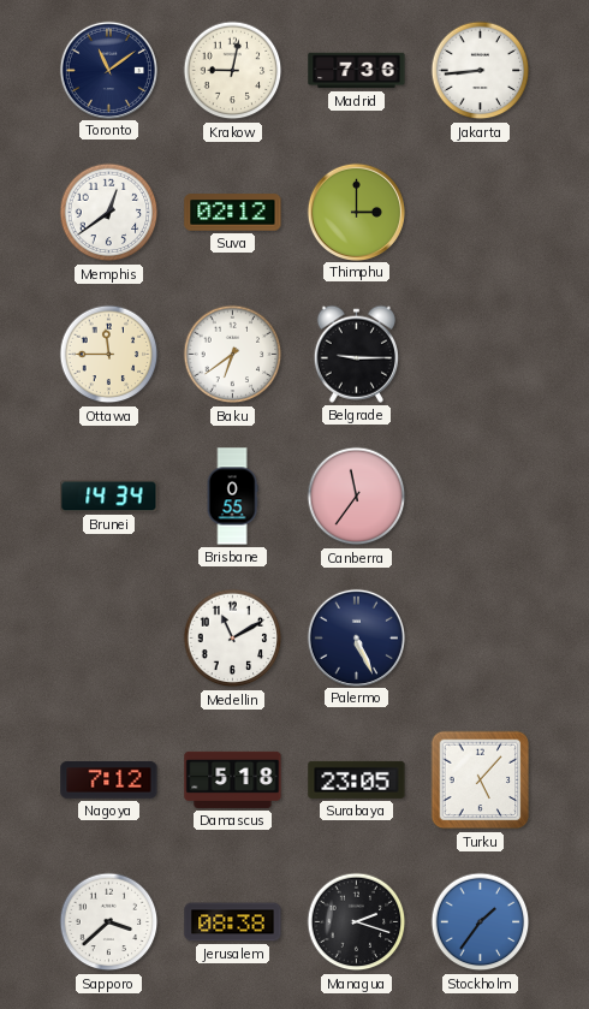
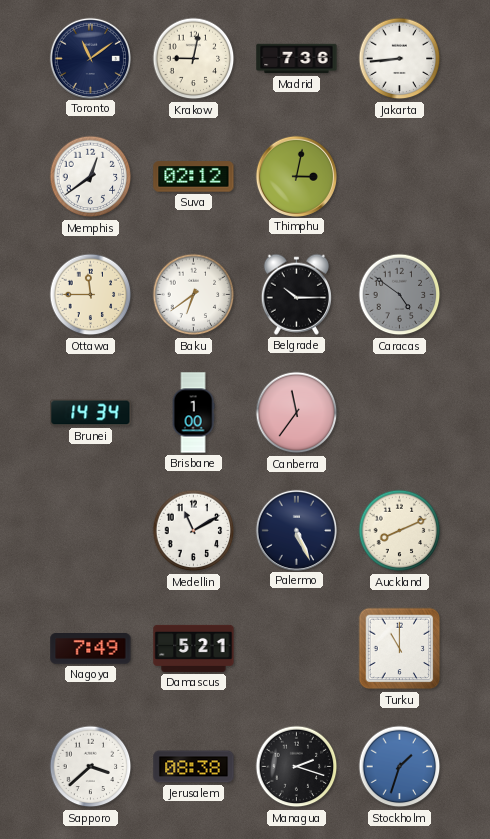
Thimphu: 3:00 -> 3:02 (296, 176)
Belgrade: 9:15 -> 10:15 (296, 294)
Caracas: none -> 4:51 (400, 295)
Brisbane: 0:55 -> 1:00 (193, 413)
Auckland: none -> 8:11 (400, 531)
Nagoya: 7:12 -> 7:49 (91, 649)
Damascus: 5:18 -> 5:21 (194, 648)
Surabaya: 23:05 -> none (357, 779)
Turku: 5:07 -> 11:00 (400, 649)
Stockholm: 1:36 -> 1:33 (400, 767)
